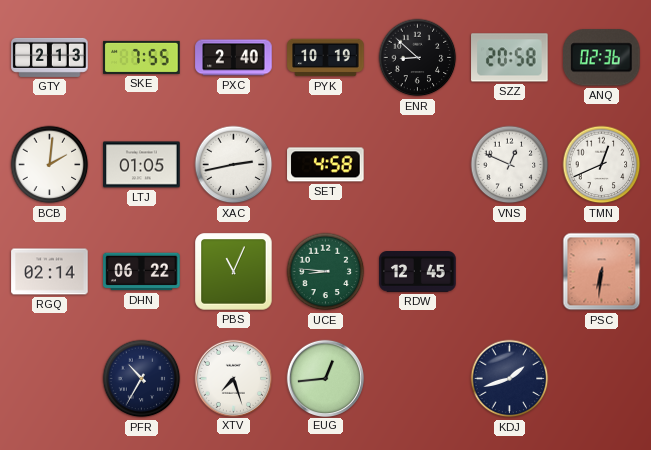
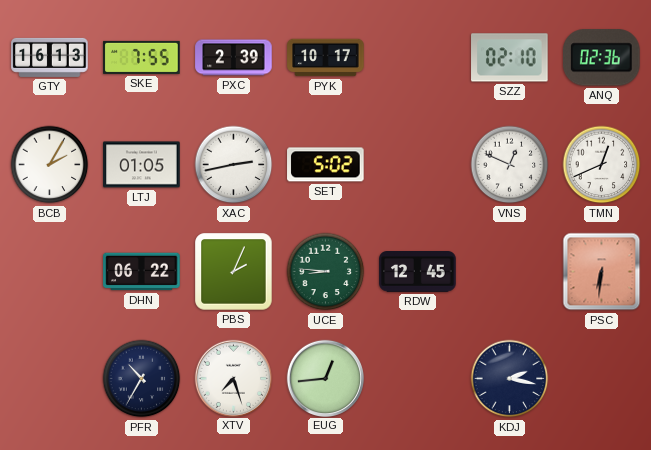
GTY: 2:13 -> 16:13 (50, 57)
PXC: 2:40 -> 2:39 (234, 58)
PYK: 10:19 -> 10:17 (326, 58)
ENR: 8:52 -> none (418, 58)
SZZ: 20:58 -> 02:10 (510, 58)
BCB: 2:01 -> 2:05 (50, 165)
SET: 4:58 -> 5:02 (326, 165)
RGQ: 02:14 -> none (50, 272)
PBS: 11:04 -> 2:04 (234, 272)
KDJ: 1:42 -> 2:17 (510, 379)
